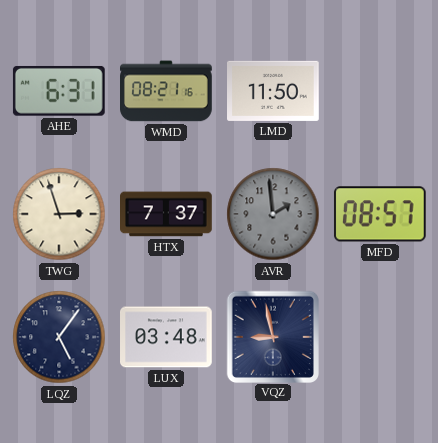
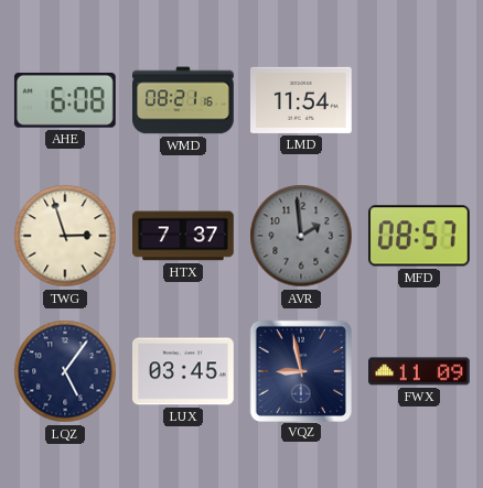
AHE: 6:31 -> 6:08 (65, 100)
LMD: 11:50 -> 11:54 (302, 100)
LUX: 03:48 -> 03:45 (184, 371)
FWX: none -> 11:09 (420, 371)
